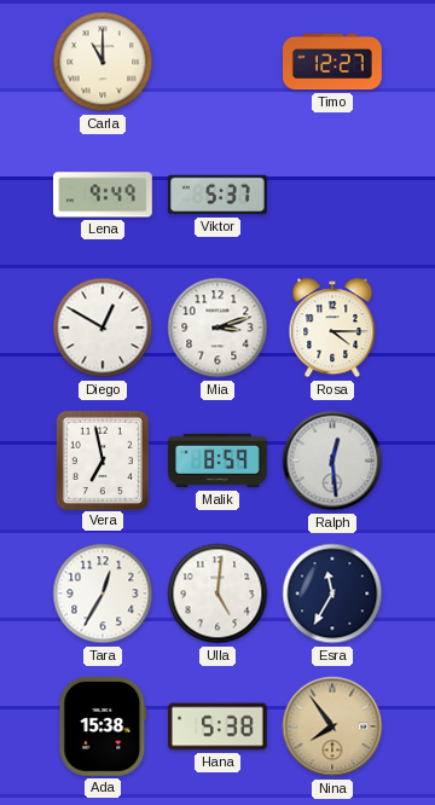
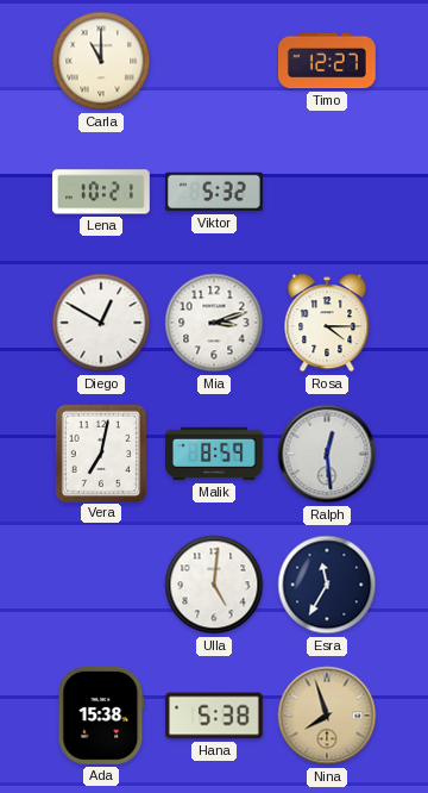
Lena: 9:49 -> 10:21 (101, 192)
Viktor: 5:37 -> 5:32 (215, 192)
Vera: 6:58 -> 7:02 (100, 452)
Tara: 12:35 -> none (103, 593)
Nina: 7:54 -> 7:57 (327, 716)
